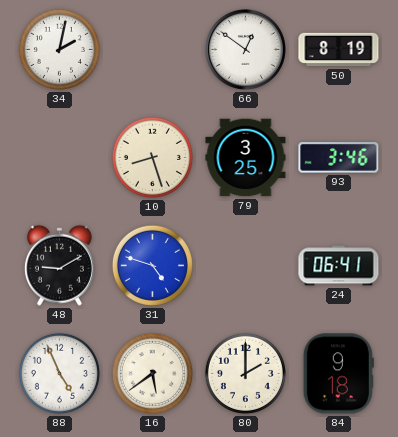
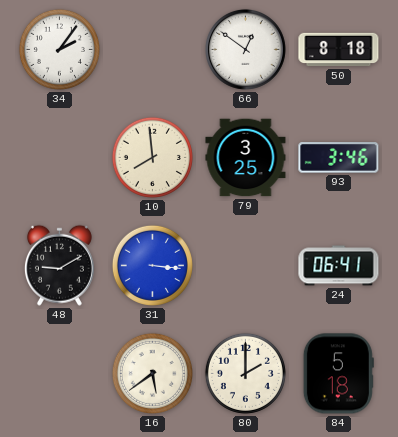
34: 2:02 -> 2:06 (59, 49)
50: 8:19 -> 8:18 (339, 50)
10: 8:27 -> 7:59 (152, 157)
31: 4:48 -> 3:16 (152, 265)
88: 4:56 -> none (59, 373)
84: 9:18 -> 5:18 (338, 374)
